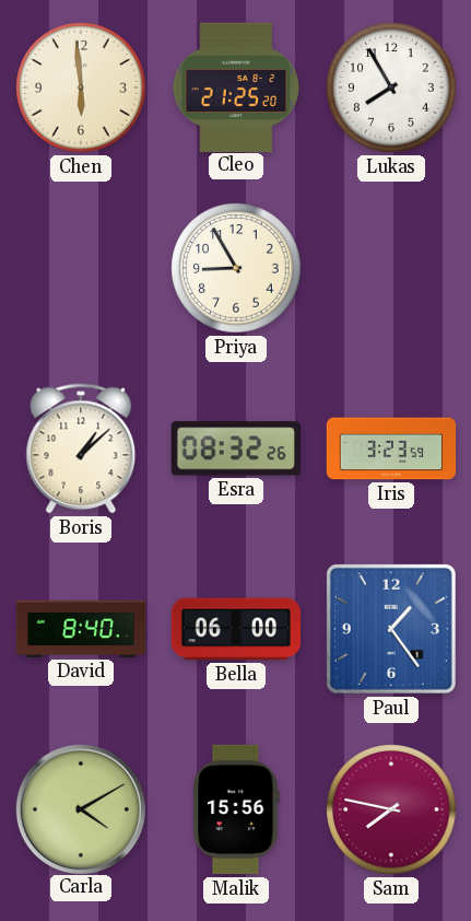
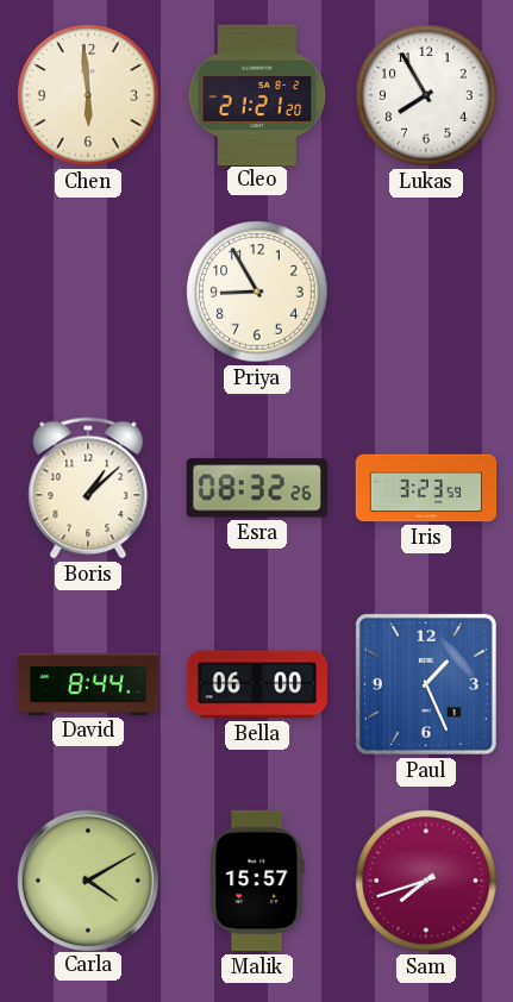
Cleo: 21:25 -> 21:21 (257, 94)
David: 8:40 -> 8:44 (88, 684)
Paul: 1:24 -> 1:26 (426, 684)
Malik: 15:56 -> 15:57 (257, 881)
Sam: 7:47 -> 7:42 (426, 881)
